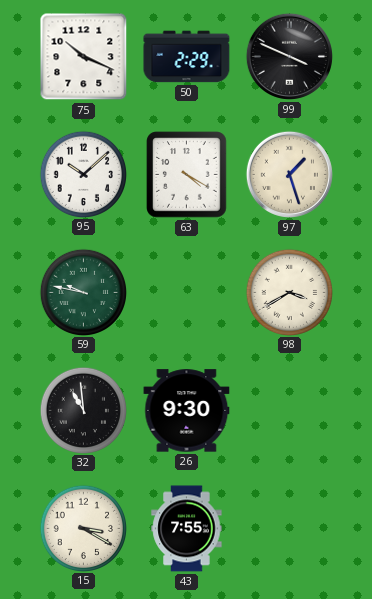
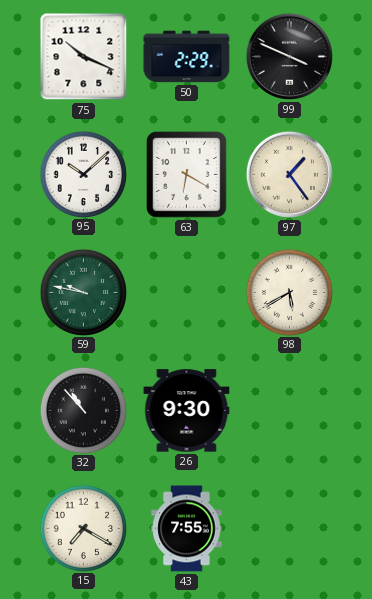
63: 4:20 -> 6:20 (187, 175)
97: 1:27 -> 1:24 (289, 174)
98: 3:40 -> 5:40 (289, 292)
32: 10:59 -> 10:53 (83, 410)
15: 3:20 -> 7:20 (83, 528)
